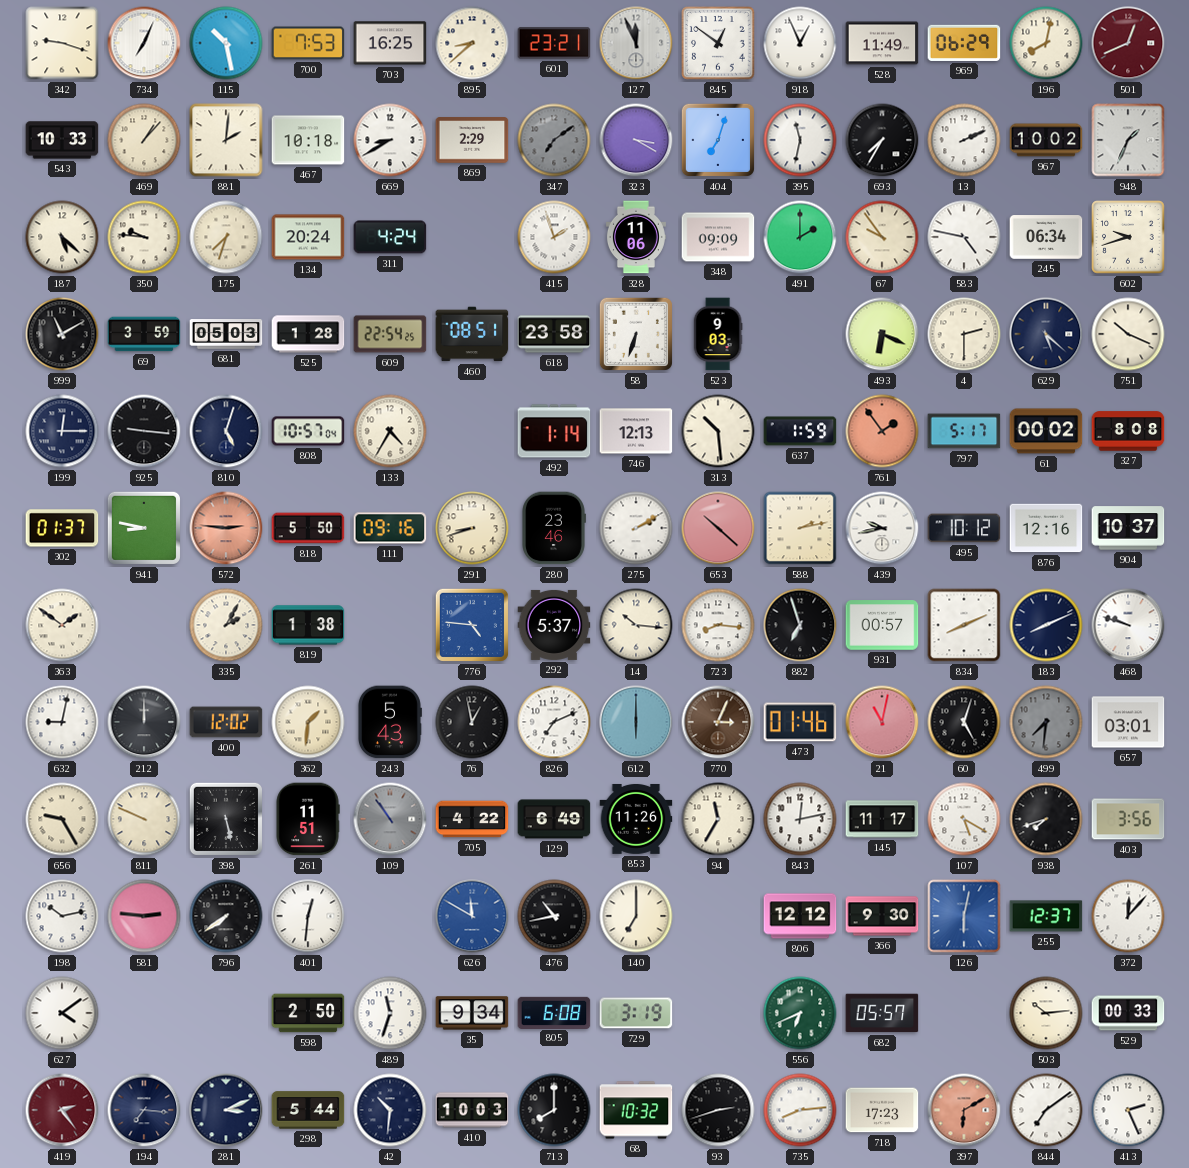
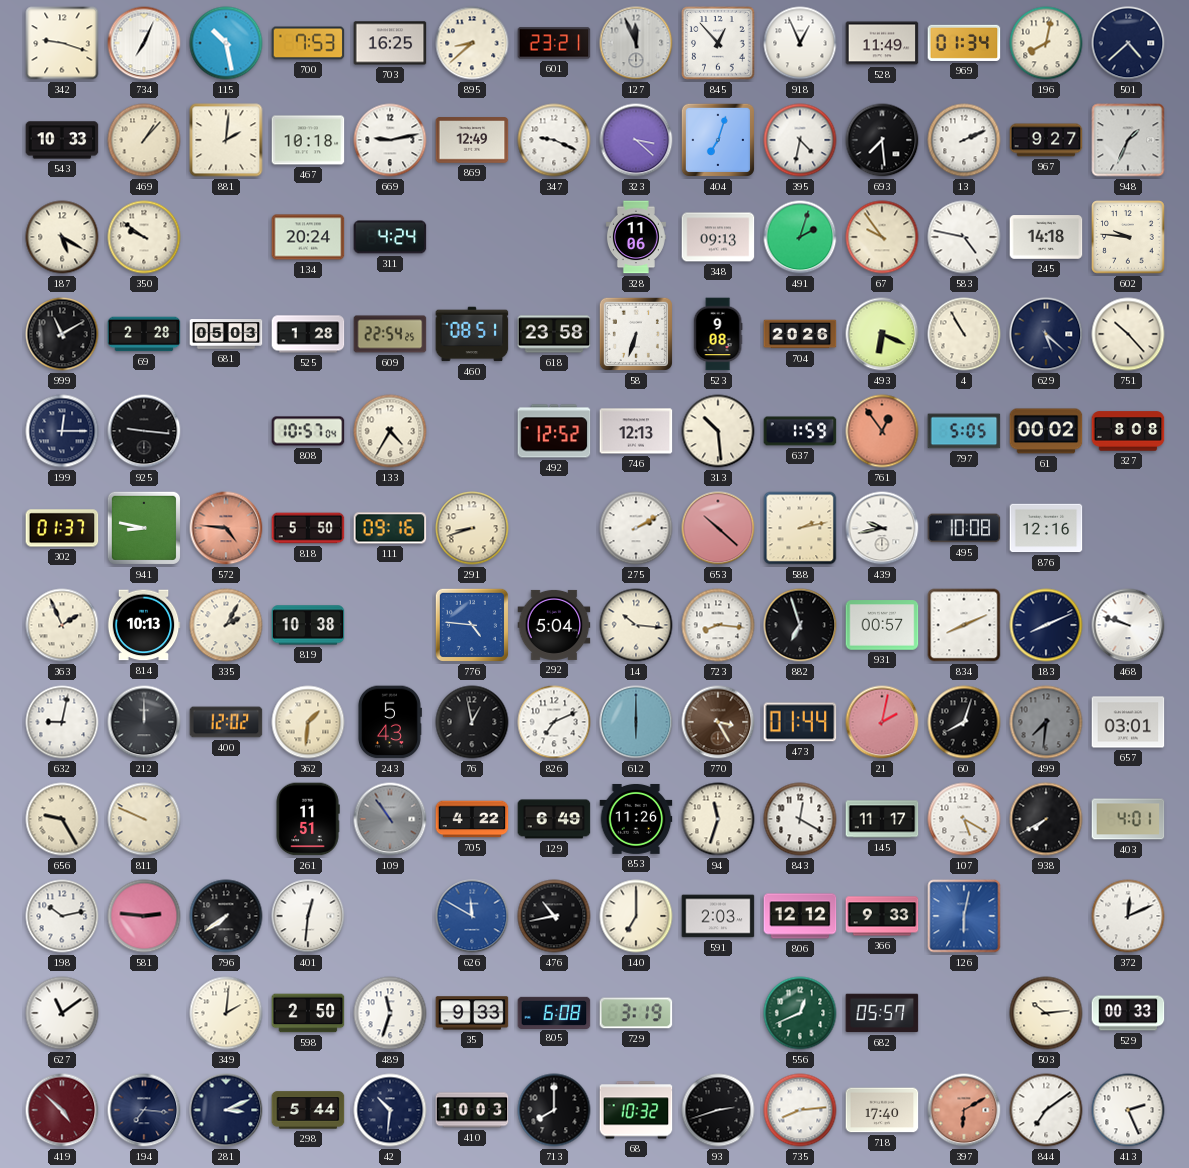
845: 12:51 -> 12:53 (718, 43)
969: 06:29 -> 01:34 (964, 43)
501: 12:41 -> 4:38 (1128, 43)
501 dial: burgundy -> navy (1128, 43)
669: 8:40 -> 9:13 (390, 140)
869: 2:29 -> 12:49 (472, 140)
347: 7:09 -> 9:19 (554, 140)
347 dial: grey -> white (554, 140)
323: 3:20 -> 3:22 (636, 140)
395: 11:32 -> 4:32 (800, 140)
693: 7:35 -> 7:29 (882, 140)
967: 10:02 -> 9:27 (1046, 140)
187: 5:22 -> 5:20 (62, 237)
350: 9:46 -> 9:51 (144, 237)
175: 7:33 -> none (226, 237)
415: 1:57 -> none (554, 237)
348: 09:09 -> 09:13 (718, 237)
491: 2:00 -> 2:03 (800, 237)
245: 06:34 -> 14:18 (1046, 237)
602: 9:42 -> 9:46 (1128, 237)
69: 3:59 -> 2:28 (144, 334)
523: 9:03 -> 9:08 (718, 334)
704: none -> 20:26 (800, 334)
4: 2:30 -> 10:55 (964, 334)
751: 10:19 -> 10:23 (1128, 334)
810: 5:03 -> none (226, 431)
492: 1:14 -> 12:52 (554, 431)
761: 1:54 -> 12:54 (882, 431)
797: 5:17 -> 5:05 (964, 431)
572: 2:46 -> 4:46 (226, 528)
280: 23:46 -> none (554, 528)
495: 10:12 -> 10:08 (964, 528)
904: 10:37 -> none (1128, 528)
363: 1:51 -> 1:56 (62, 625)
814: none -> 10:13 (144, 625)
819: 1:38 -> 10:38 (308, 625)
292: 5:37 -> 5:04 (554, 625)
770: 3:04 -> 3:25 (718, 722)
473: 01:46 -> 01:44 (800, 722)
21: 11:02 -> 2:02 (882, 722)
60: 5:03 -> 8:03 (964, 722)
398: 5:28 -> none (226, 819)
94: 11:35 -> 11:33 (718, 819)
843: 12:13 -> 12:20 (800, 819)
938: 7:42 -> 7:40 (1046, 819)
403: 3:56 -> 4:01 (1128, 819)
591: none -> 2:03 (718, 916)
366: 9:30 -> 9:33 (882, 916)
255: 12:37 -> none (1046, 916)
372: 12:07 -> 12:11 (1128, 916)
627: 4:09 -> 11:09 (62, 1013)
349: none -> 2:01 (226, 1013)
35: 9:34 -> 9:33 (472, 1013)
556: 6:41 -> 12:41 (800, 1013)
419: 2:24 -> 4:52 (62, 1110)
718: 17:23 -> 17:40 (882, 1110)
